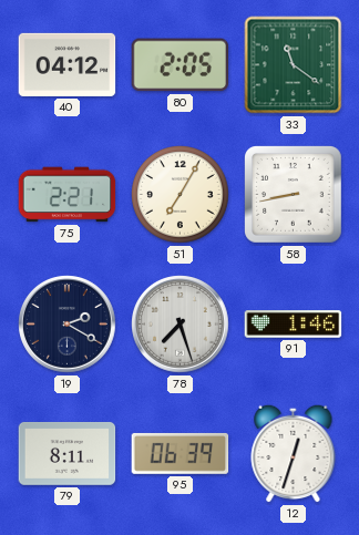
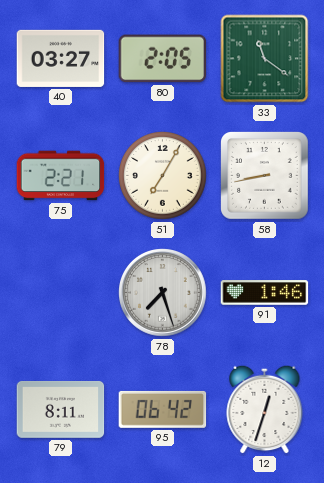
40: 04:12 -> 03:27 (61, 58)
19: 2:20 -> none (68, 325)
95: 06:39 -> 06:42 (163, 409)
